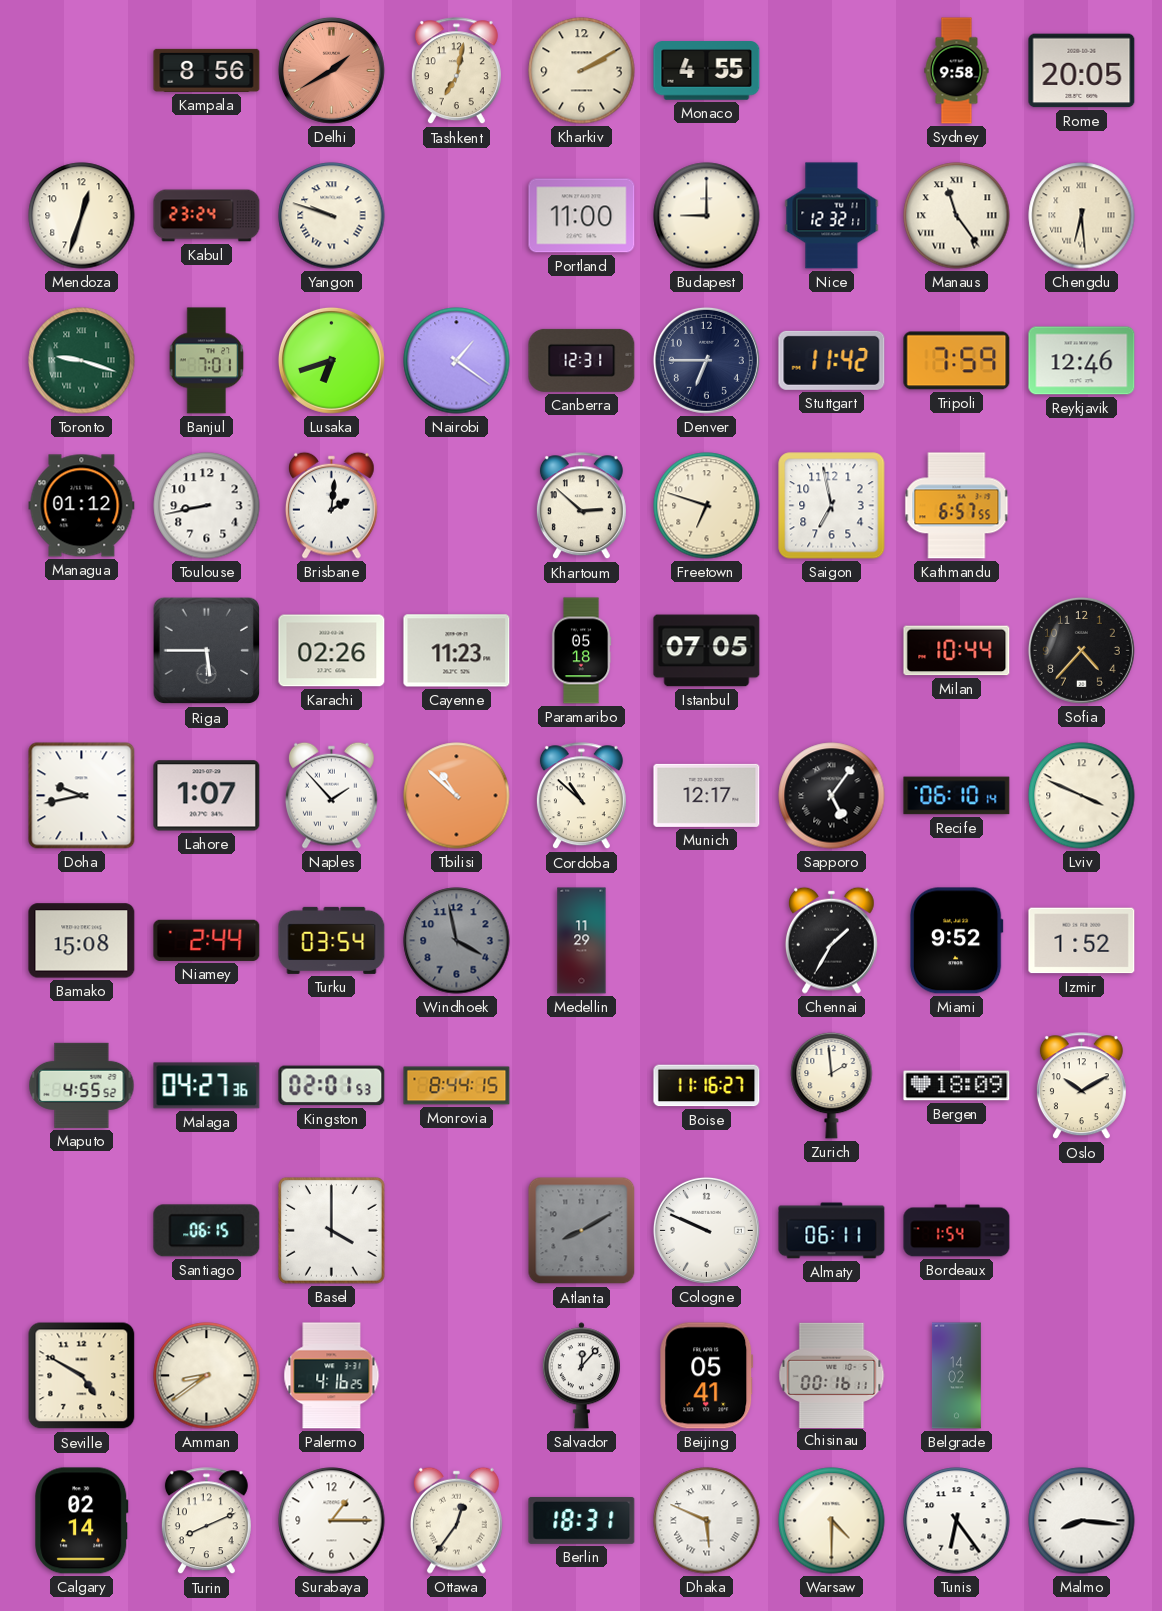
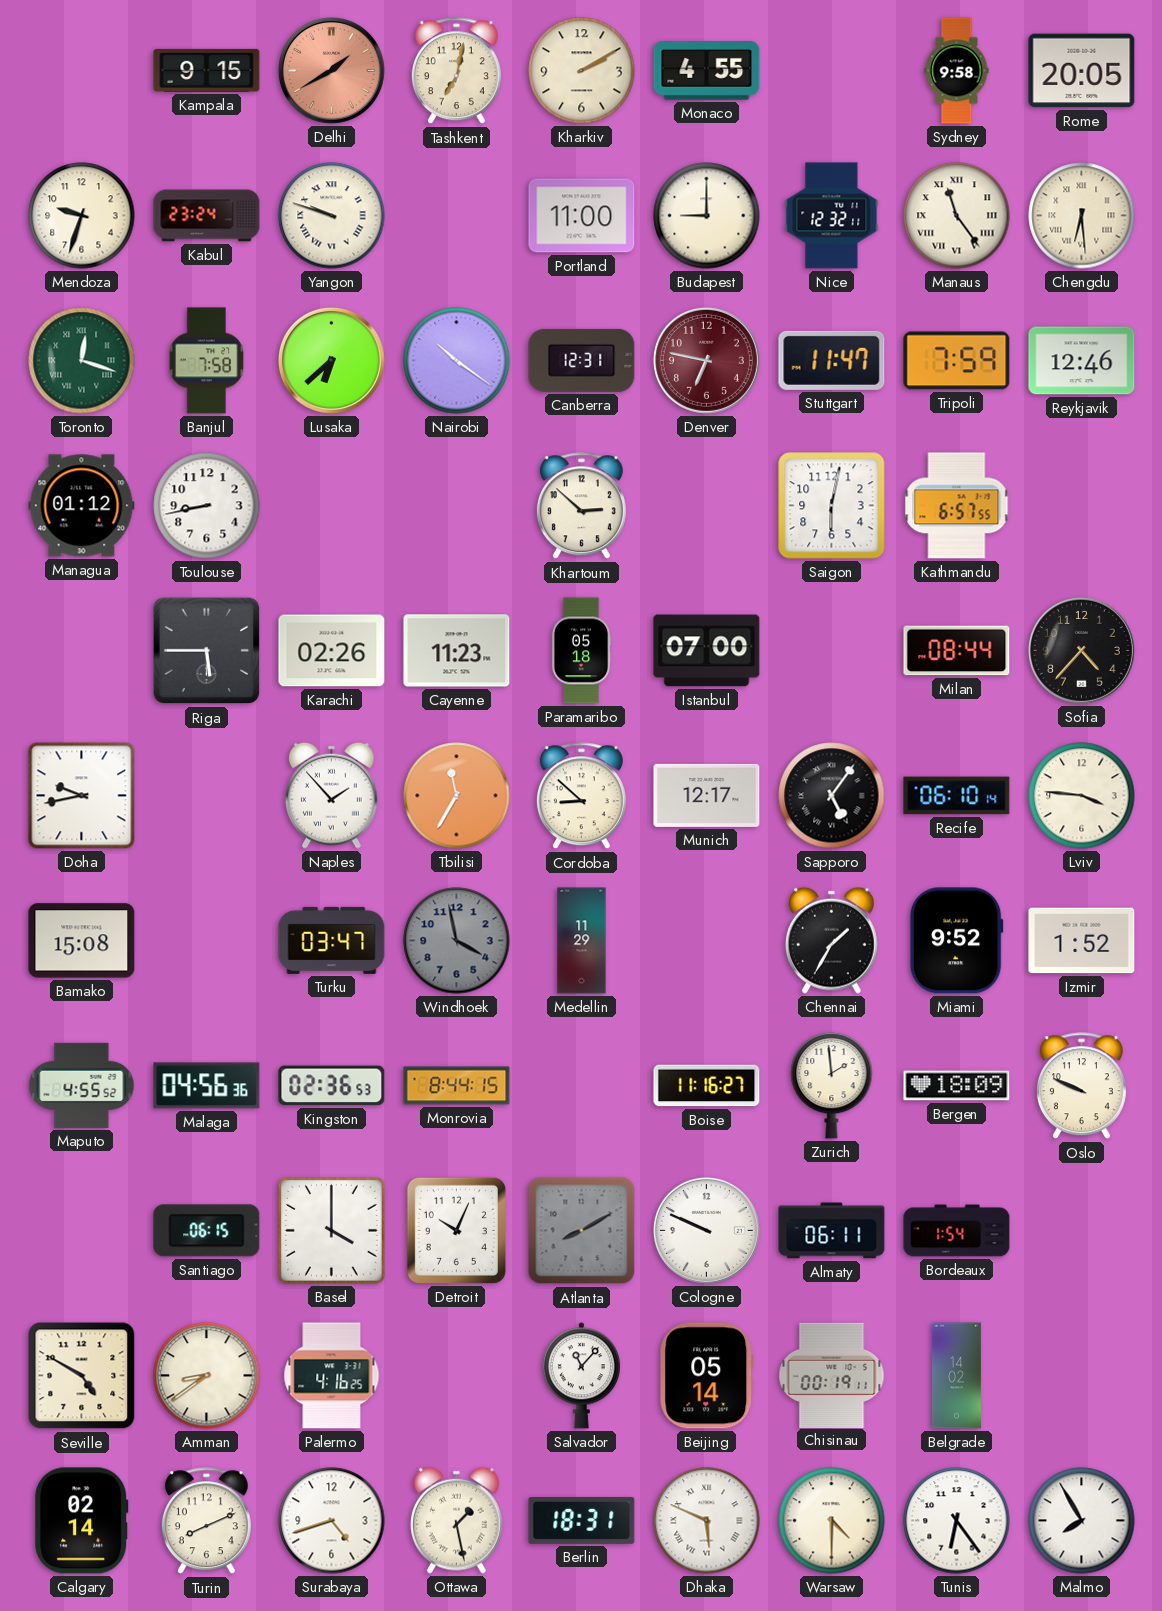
Kampala: 8:56 -> 9:15 (207, 70)
Mendoza: 12:33 -> 9:33 (82, 216)
Toronto: 9:18 -> 12:18 (82, 361)
Banjul: 7:01 -> 7:58 (207, 361)
Lusaka: 6:42 -> 6:38 (331, 360)
Nairobi: 1:21 -> 10:21 (457, 361)
Denver: 6:45 -> 6:47 (706, 360)
Denver dial: navy -> burgundy (706, 360)
Stuttgart: 11:42 -> 11:47 (832, 360)
Brisbane: 2:01 -> none (331, 505)
Freetown: 6:48 -> none (707, 506)
Saigon: 6:58 -> 6:02 (832, 506)
Istanbul: 07:05 -> 07:00 (707, 651)
Milan: 10:44 -> 08:44 (957, 651)
Lahore: 1:07 -> none (207, 796)
Tbilisi: 10:52 -> 11:35 (457, 796)
Cordoba: 10:52 -> 8:52 (581, 796)
Lviv: 3:49 -> 3:46 (1082, 796)
Niamey: 2:44 -> none (207, 940)
Turku: 03:54 -> 03:47 (332, 940)
Malaga: 04:27 -> 04:56 (207, 1086)
Kingston: 02:01 -> 02:36 (332, 1086)
Oslo: 10:10 -> 9:49 (1081, 1086)
Detroit: none -> 10:04 (456, 1230)
Salvador: 12:07 -> 11:07 (581, 1376)
Beijing: 05:41 -> 05:14 (707, 1376)
Chisinau: 00:16 -> 00:19 (832, 1375)
Surabaya: 1:15 -> 4:42 (332, 1521)
Ottawa: 12:36 -> 1:28 (456, 1520)
Malmo: 8:16 -> 7:55 (1082, 1521)
